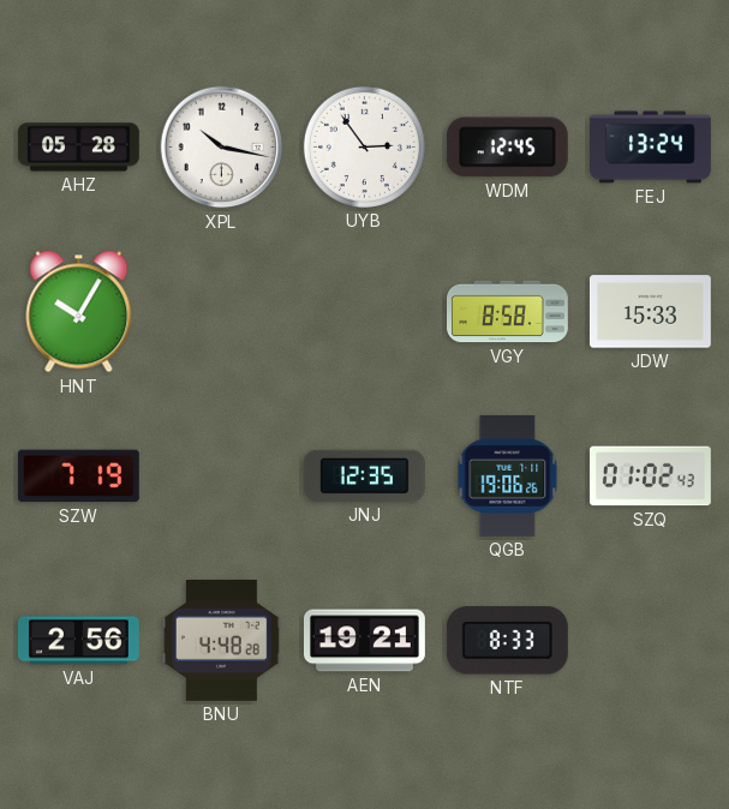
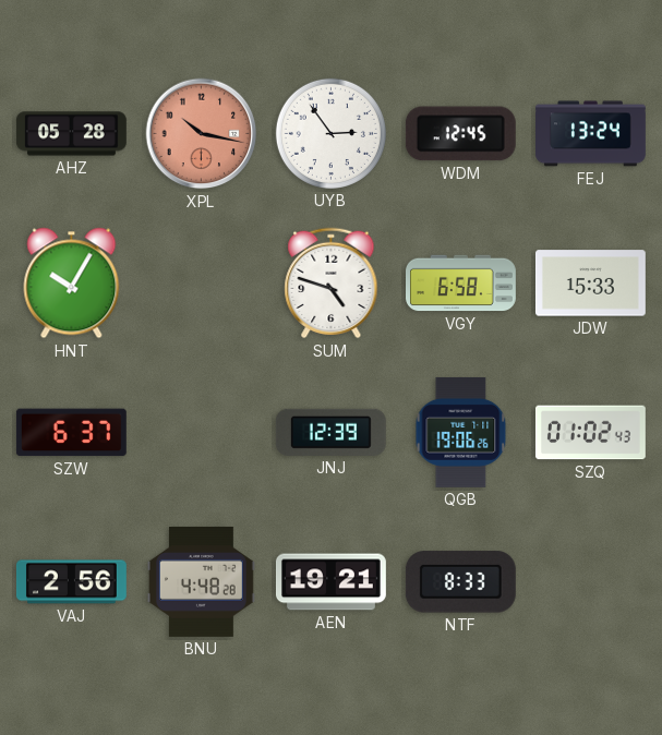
XPL dial: white -> salmon (202, 134)
SUM: none -> 4:48 (332, 284)
VGY: 8:58 -> 6:58 (461, 284)
SZW: 7:19 -> 6:37 (71, 433)
JNJ: 12:35 -> 12:39 (330, 432)
